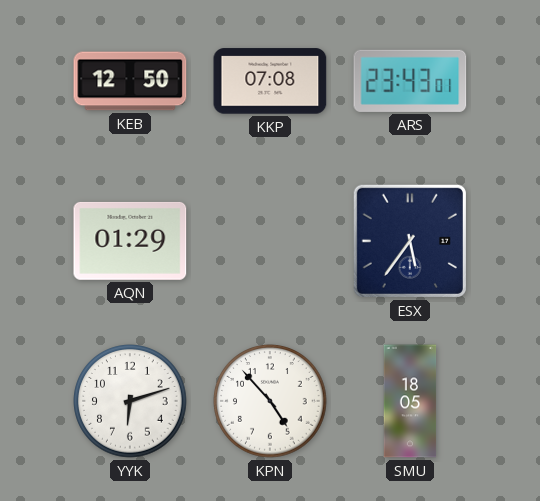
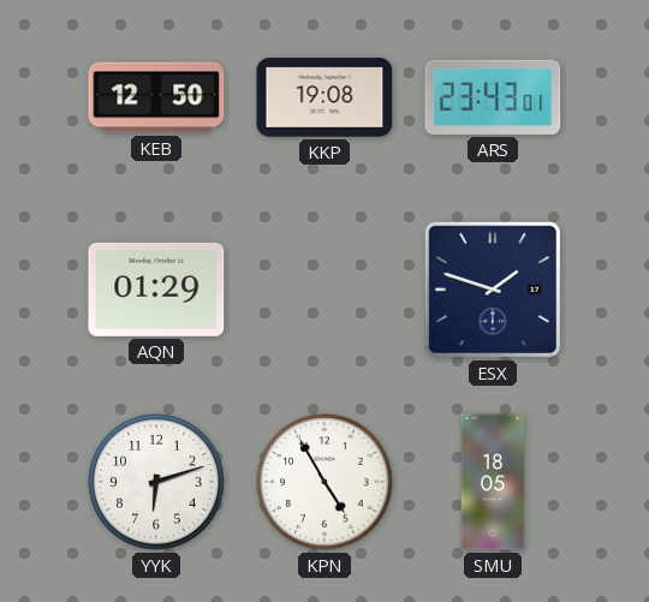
KKP: 07:08 -> 19:08 (324, 97)
ESX: 5:36 -> 1:48 (493, 290)
KPN: 4:53 -> 4:55 (324, 482)
